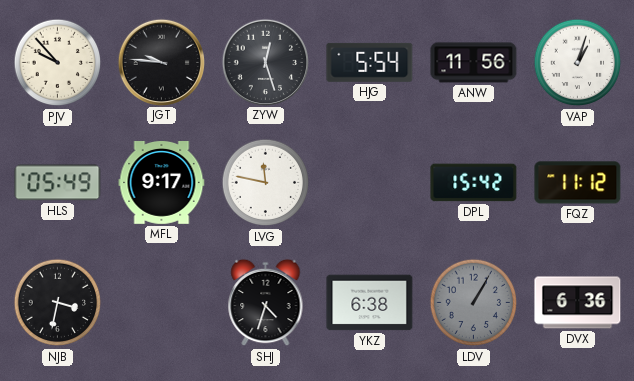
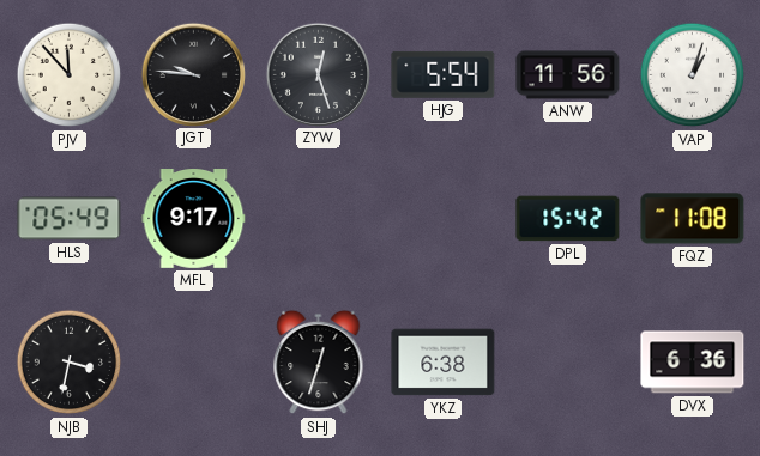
PJV: 9:53 -> 11:53 (70, 75)
LVG: 11:47 -> none (266, 183)
FQZ: 11:12 -> 11:08 (693, 219)
SHJ: 4:33 -> 12:33 (319, 363)
LDV: 1:05 -> none (474, 303)
